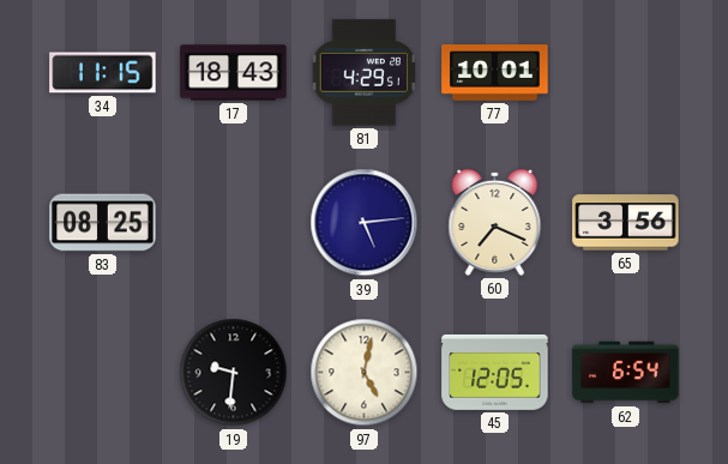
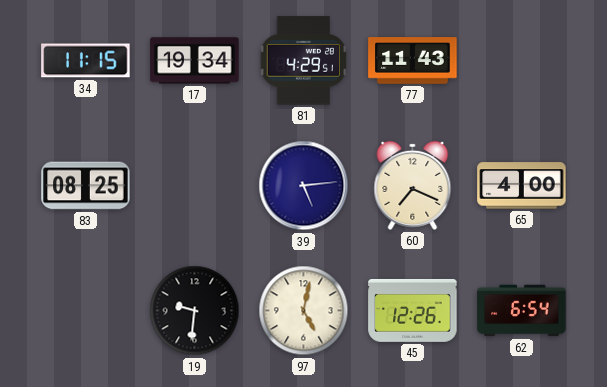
17: 18:43 -> 19:34 (195, 61)
77: 10:01 -> 11:43 (413, 61)
65: 3:56 -> 4:00 (522, 186)
45: 12:05 -> 12:26 (413, 310)
